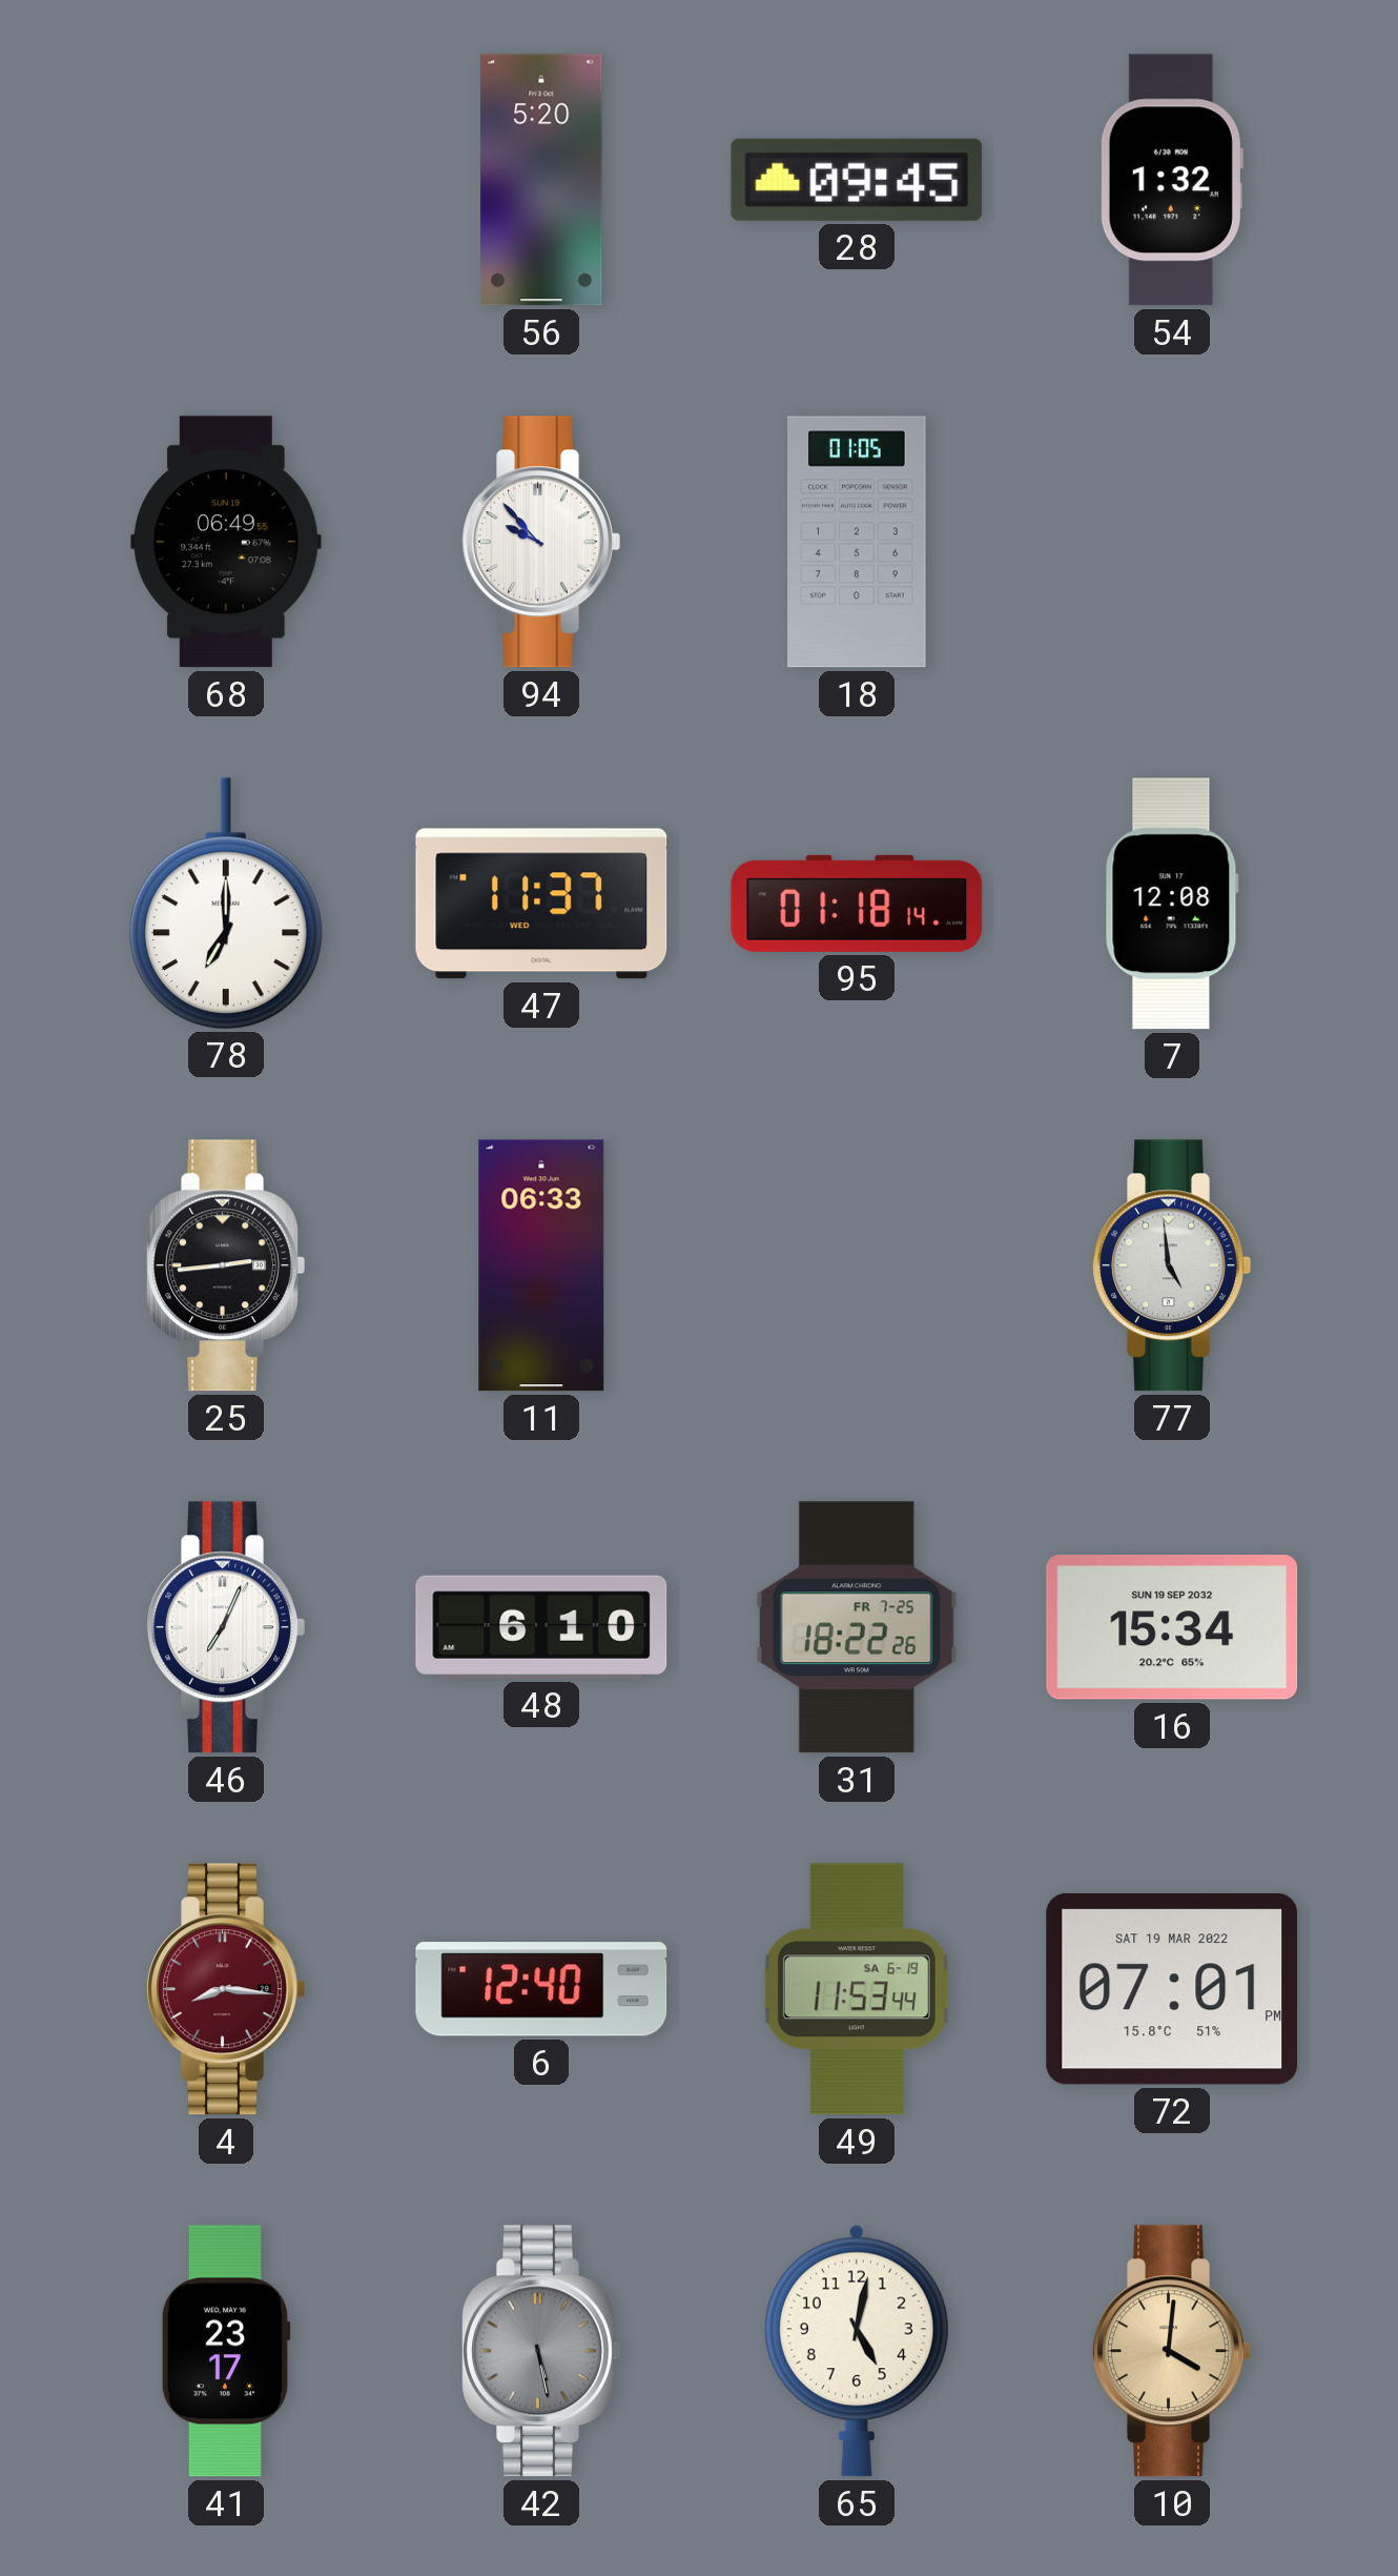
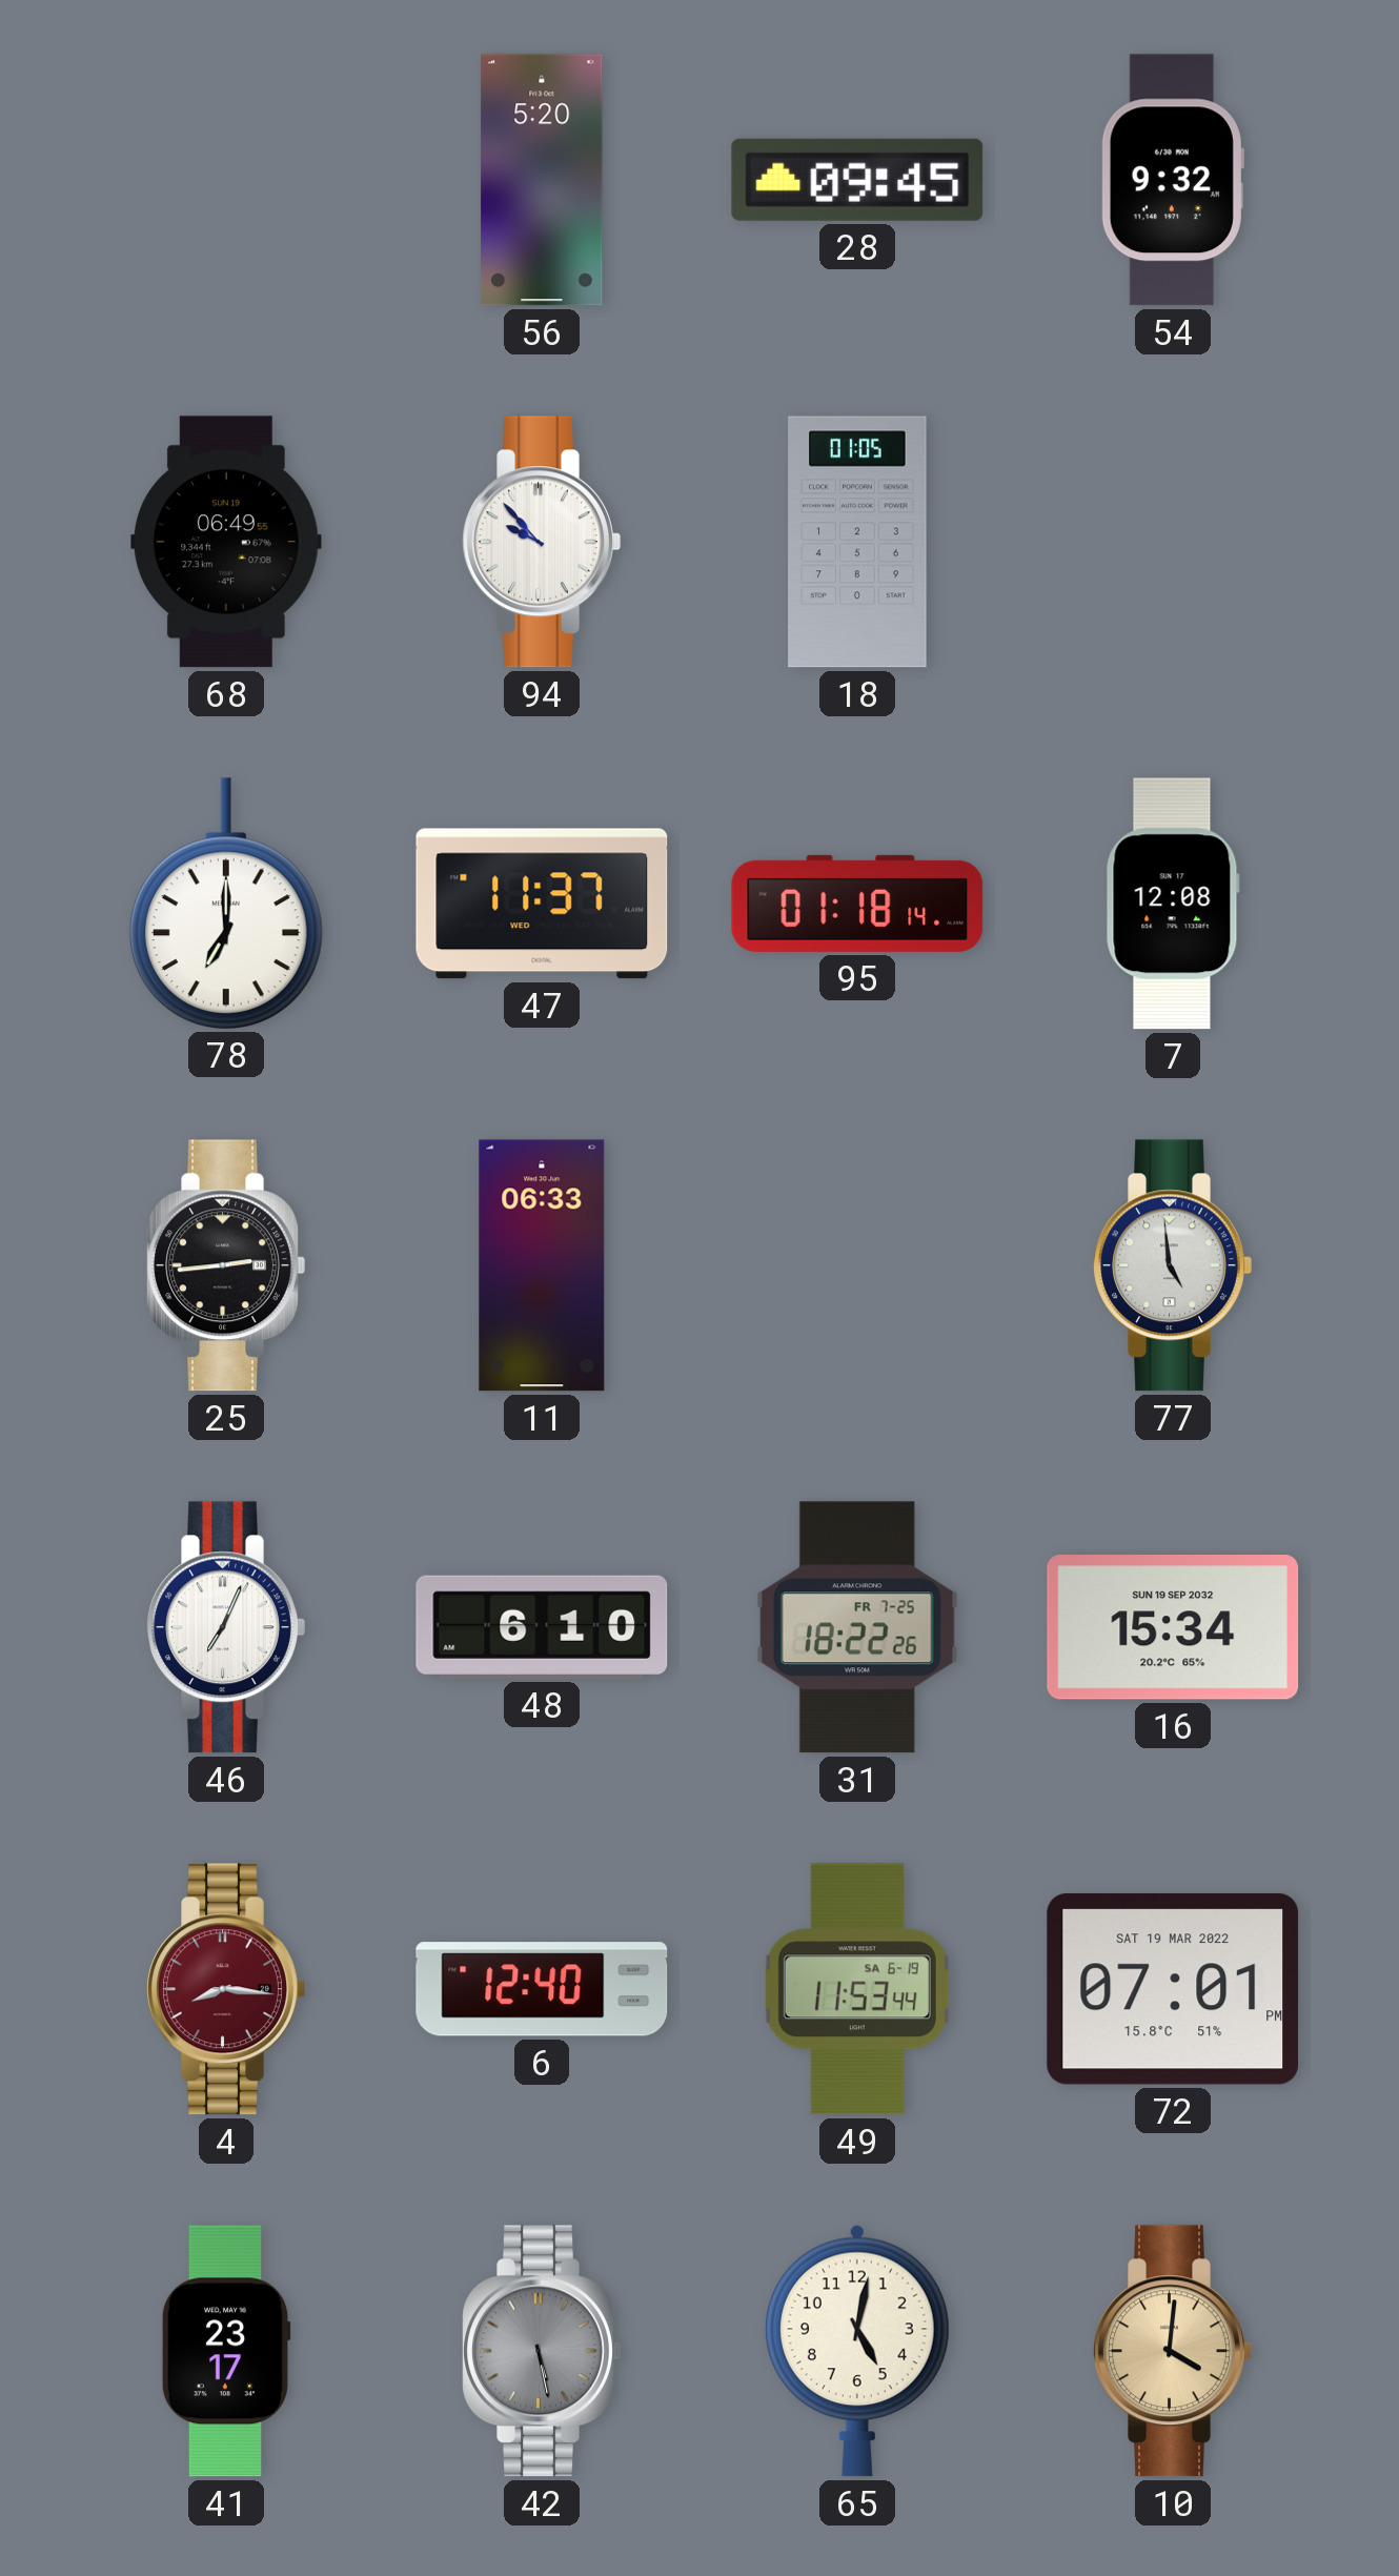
54: 1:32 -> 9:32 (1173, 180)
